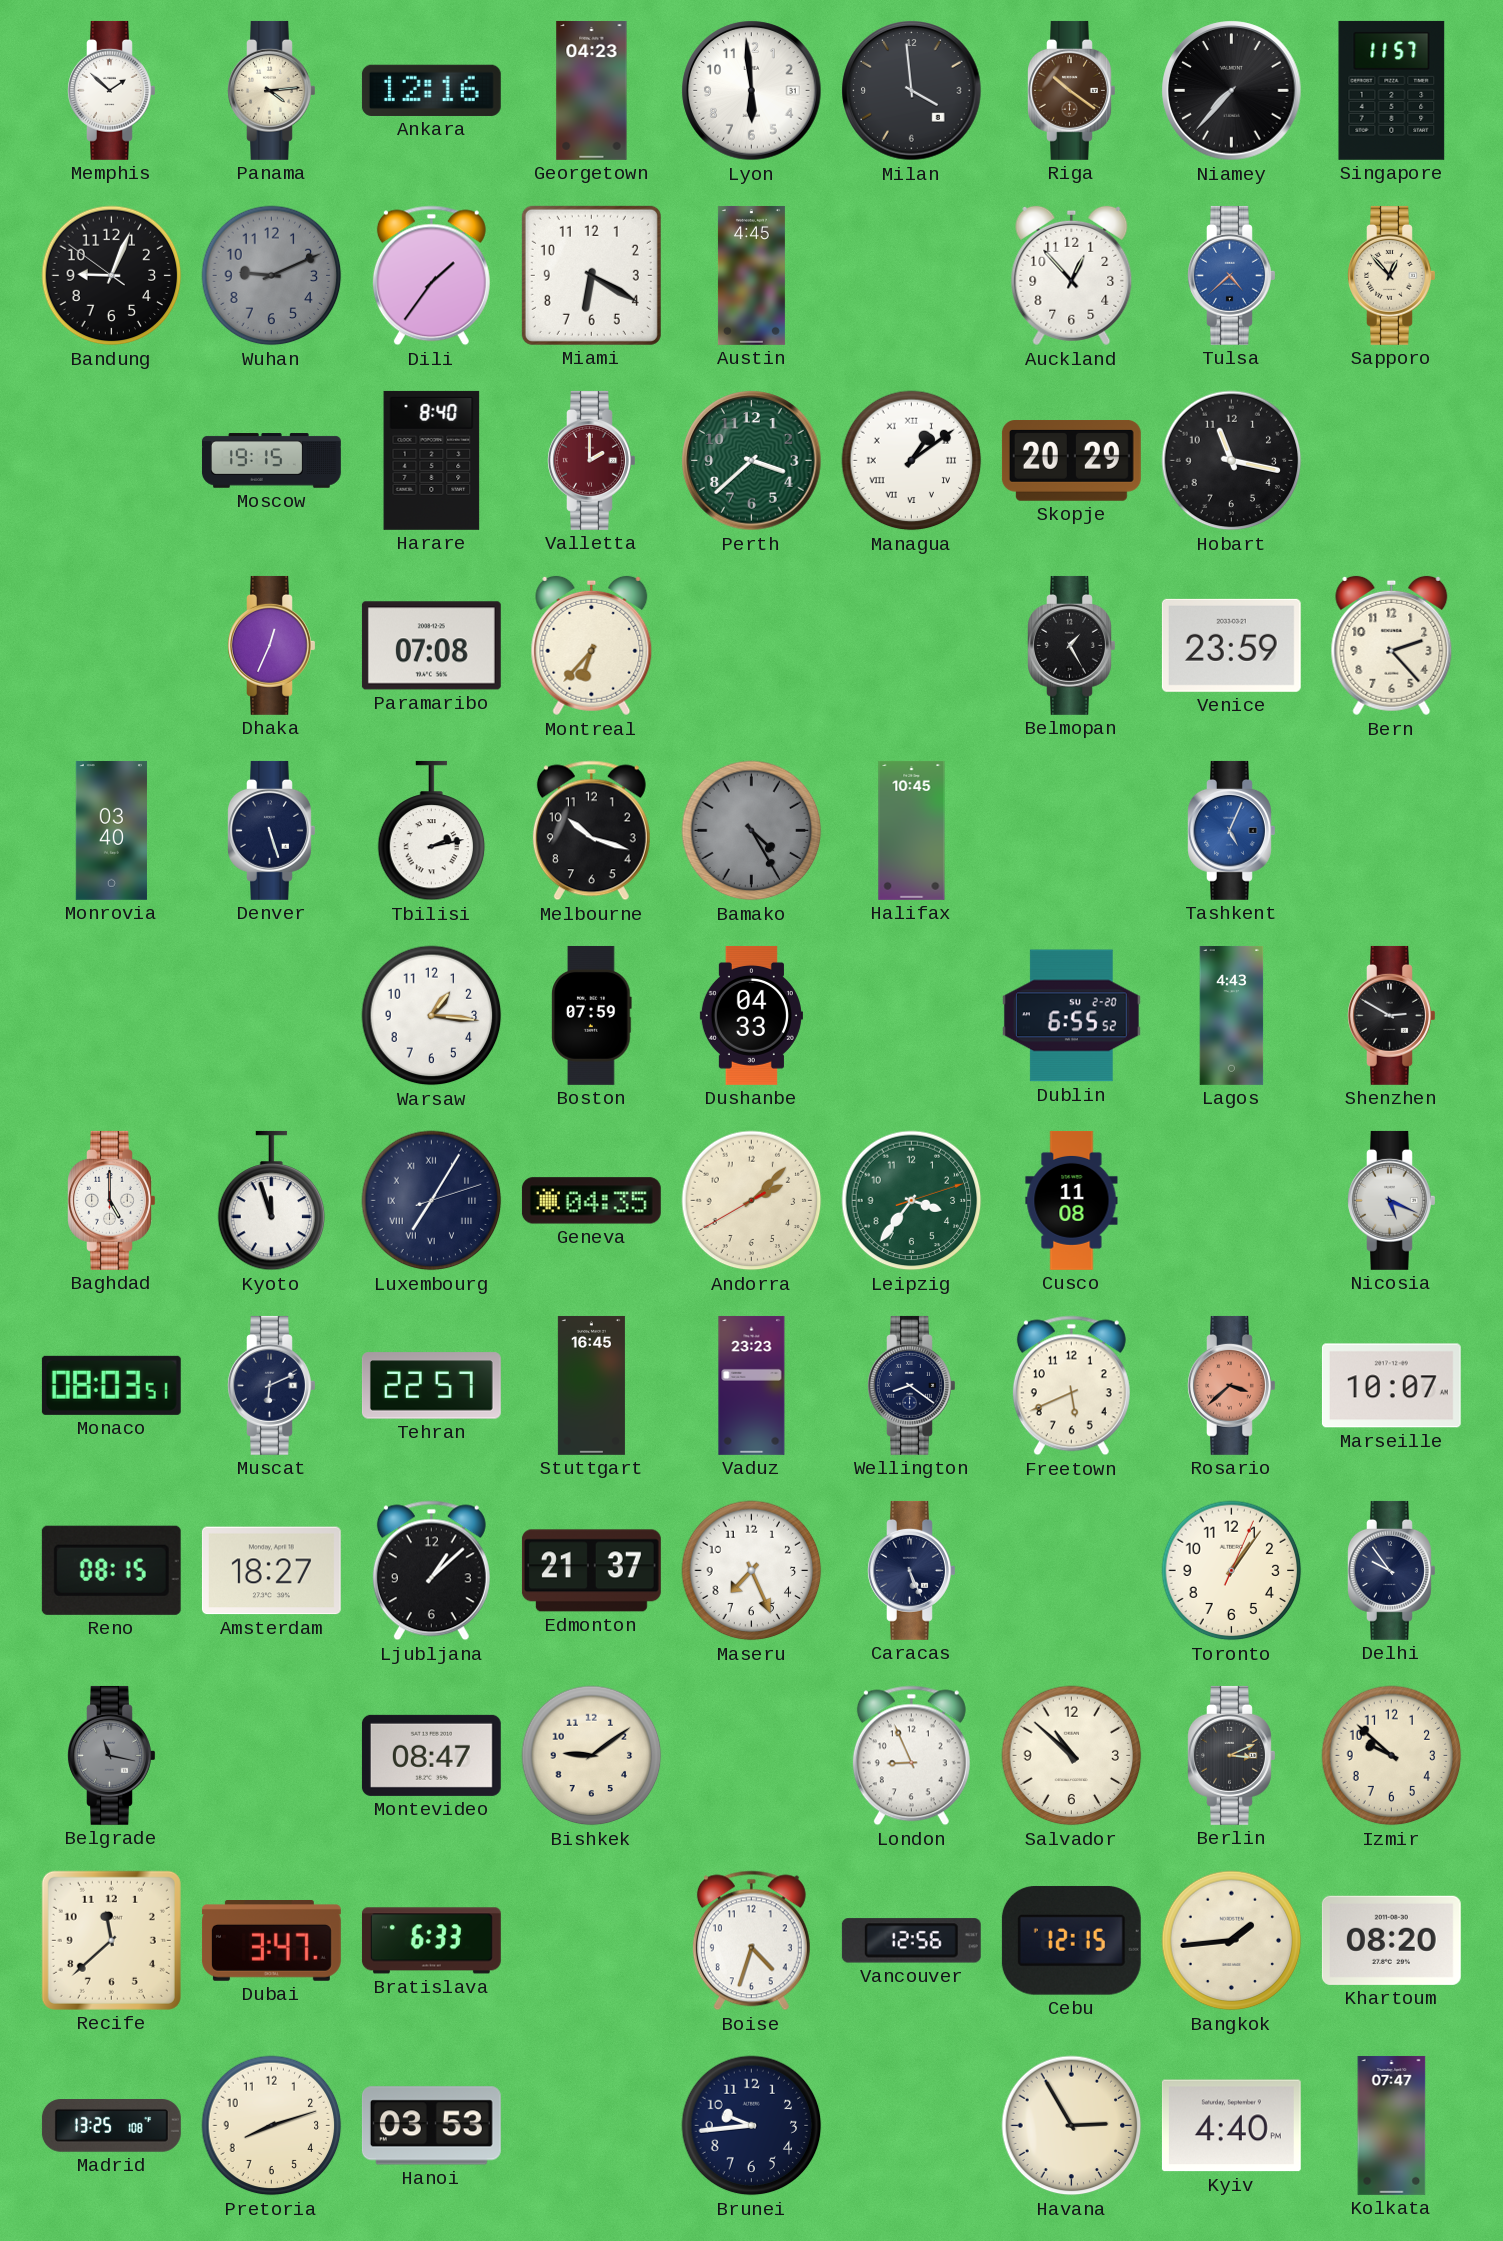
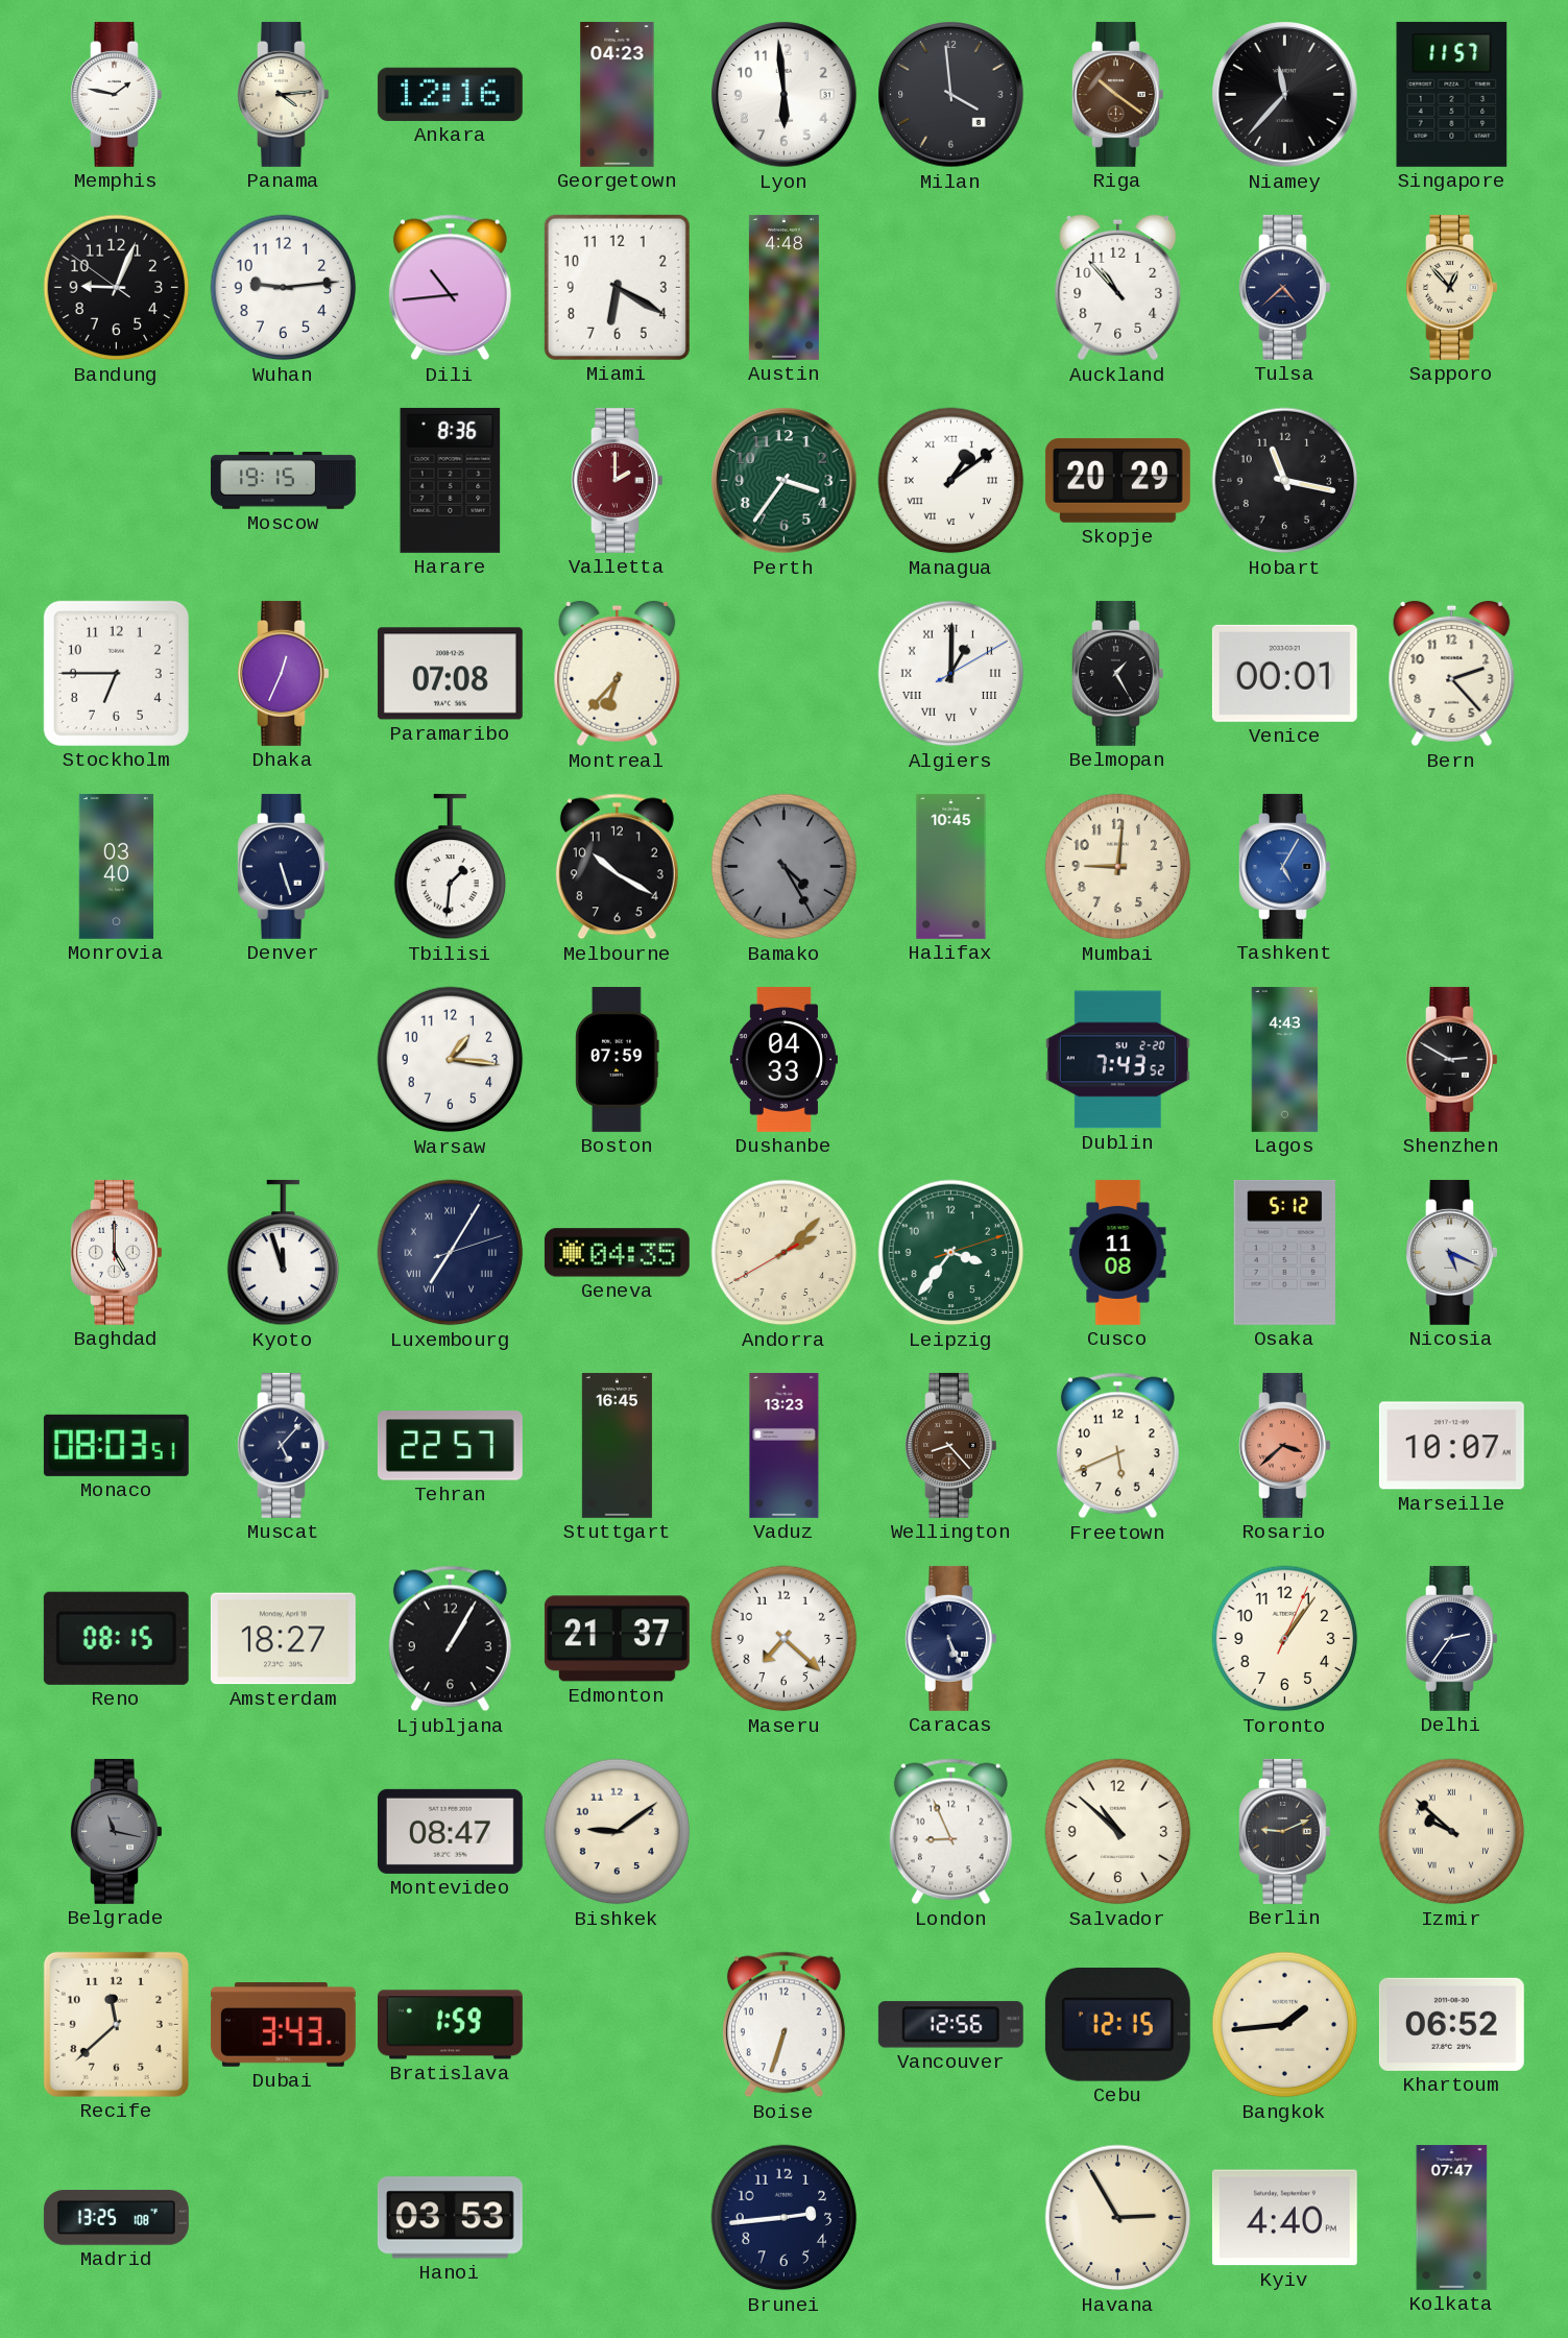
Memphis: 1:52 -> 1:47 (117, 94)
Niamey: 7:37 -> 11:37 (1285, 95)
Wuhan: 9:11 -> 9:14 (284, 288)
Wuhan dial: grey -> white (284, 288)
Dili: 1:36 -> 10:44 (450, 288)
Austin: 4:45 -> 4:48 (783, 287)
Auckland: 12:53 -> 10:53 (1118, 288)
Tulsa dial: blue -> navy (1285, 287)
Harare: 8:40 -> 8:36 (451, 480)
Perth: 3:38 -> 3:36 (785, 481)
Stockholm: none -> 6:45 (116, 673)
Algiers: none -> 1:00 (951, 674)
Venice: 23:59 -> 00:01 (1284, 673)
Tbilisi: 2:13 -> 1:31 (451, 867)
Melbourne: 10:18 -> 10:20 (617, 867)
Mumbai: none -> 9:01 (1118, 867)
Tashkent: 5:04 -> 5:05 (1285, 866)
Dublin: 6:55 -> 7:43 (1117, 1060)
Osaka: none -> 5:12 (1284, 1252)
Muscat: 6:11 -> 5:07 (284, 1445)
Vaduz: 23:23 -> 13:23 (785, 1445)
Wellington: 8:21 -> 8:23 (951, 1445)
Wellington dial: navy -> brown (951, 1445)
Ljubljana: 1:08 -> 1:05 (450, 1639)
Maseru: 7:26 -> 7:22 (785, 1639)
Delhi: 9:54 -> 2:36 (1452, 1638)
Berlin: 3:11 -> 9:11 (1285, 1831)
Izmir numerals: Arabic -> Roman (1452, 1832)
Dubai: 3:47 -> 3:43 (283, 2025)
Bratislava: 6:33 -> 1:59 (450, 2025)
Boise: 4:33 -> 6:33 (783, 2025)
Khartoum: 08:20 -> 06:52 (1451, 2024)
Pretoria: 8:12 -> none (272, 2126)
Brunei: 9:44 -> 2:44 (785, 2218)
